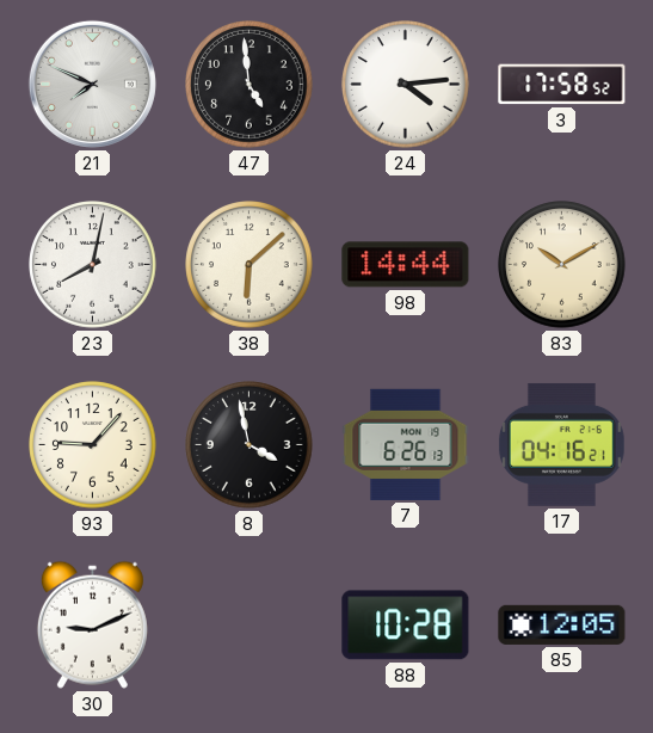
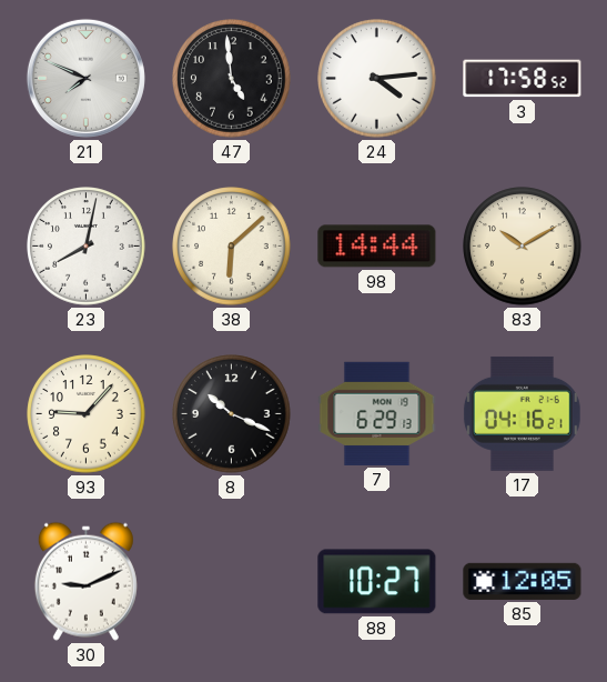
8: 3:58 -> 10:19 (232, 414)
7: 6:26 -> 6:29 (377, 413)
88: 10:28 -> 10:27 (377, 582)
